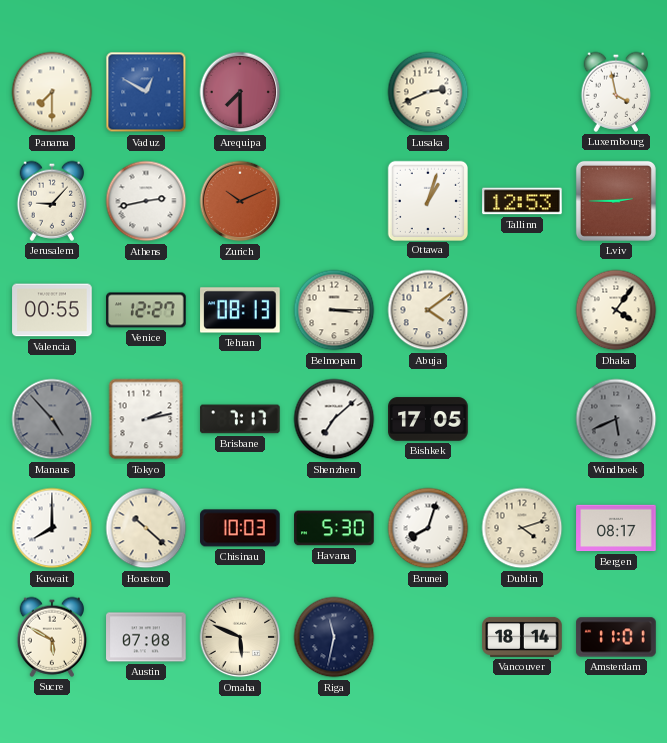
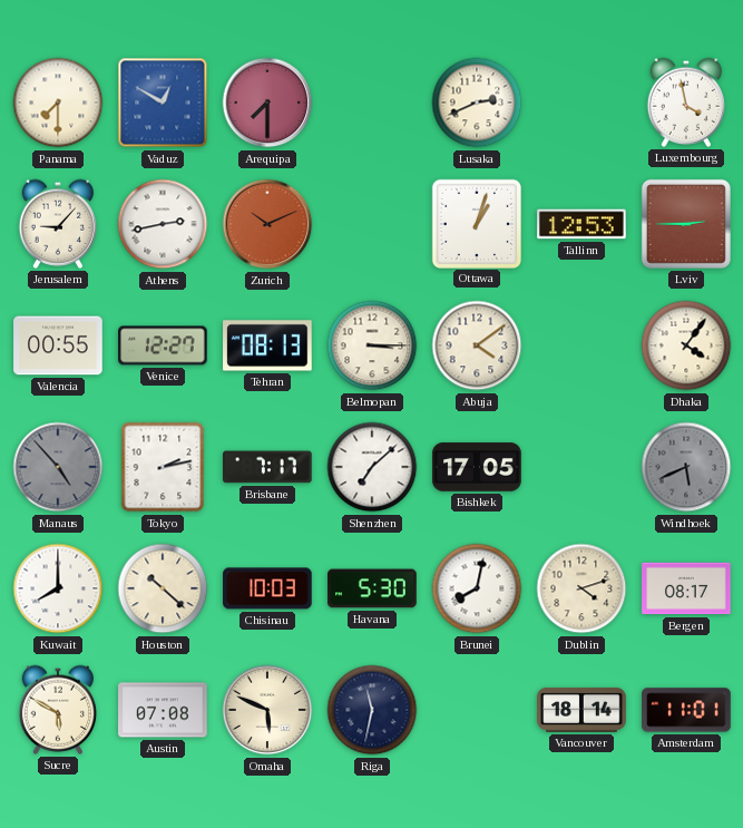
Brunei: 8:03 -> 8:02 (477, 588)
